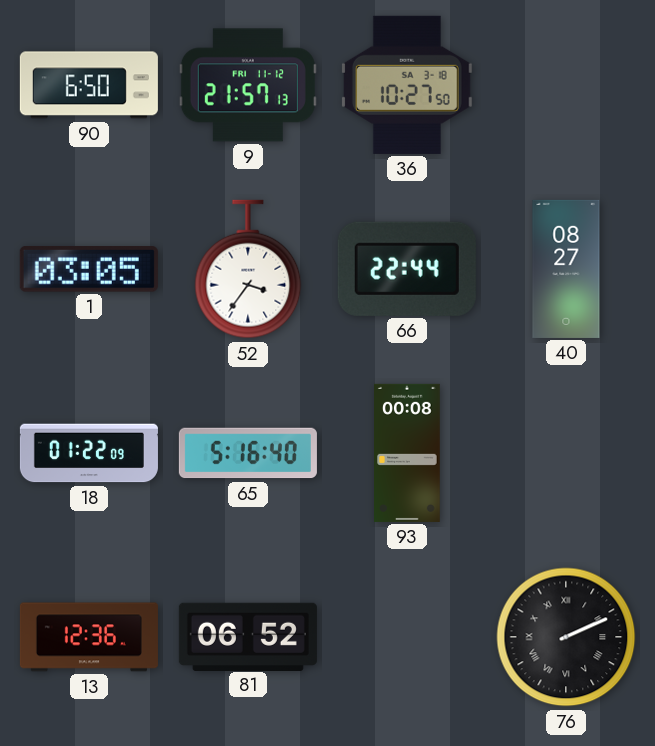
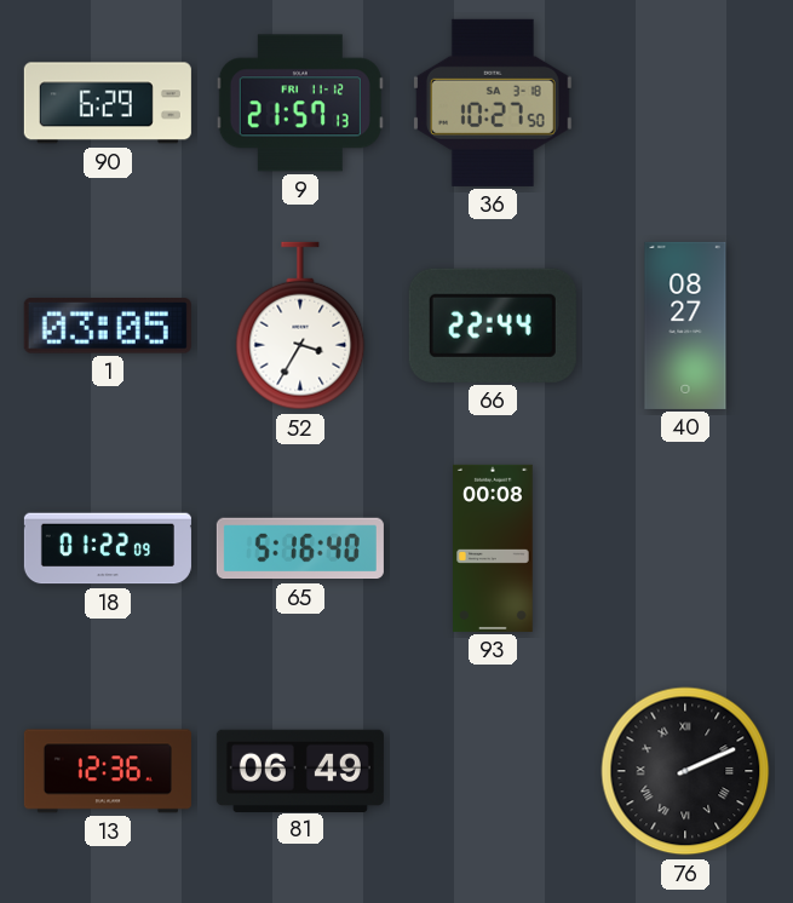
90: 6:50 -> 6:29 (108, 103)
52: 3:36 -> 3:35 (300, 326)
81: 06:52 -> 06:49 (300, 770)
